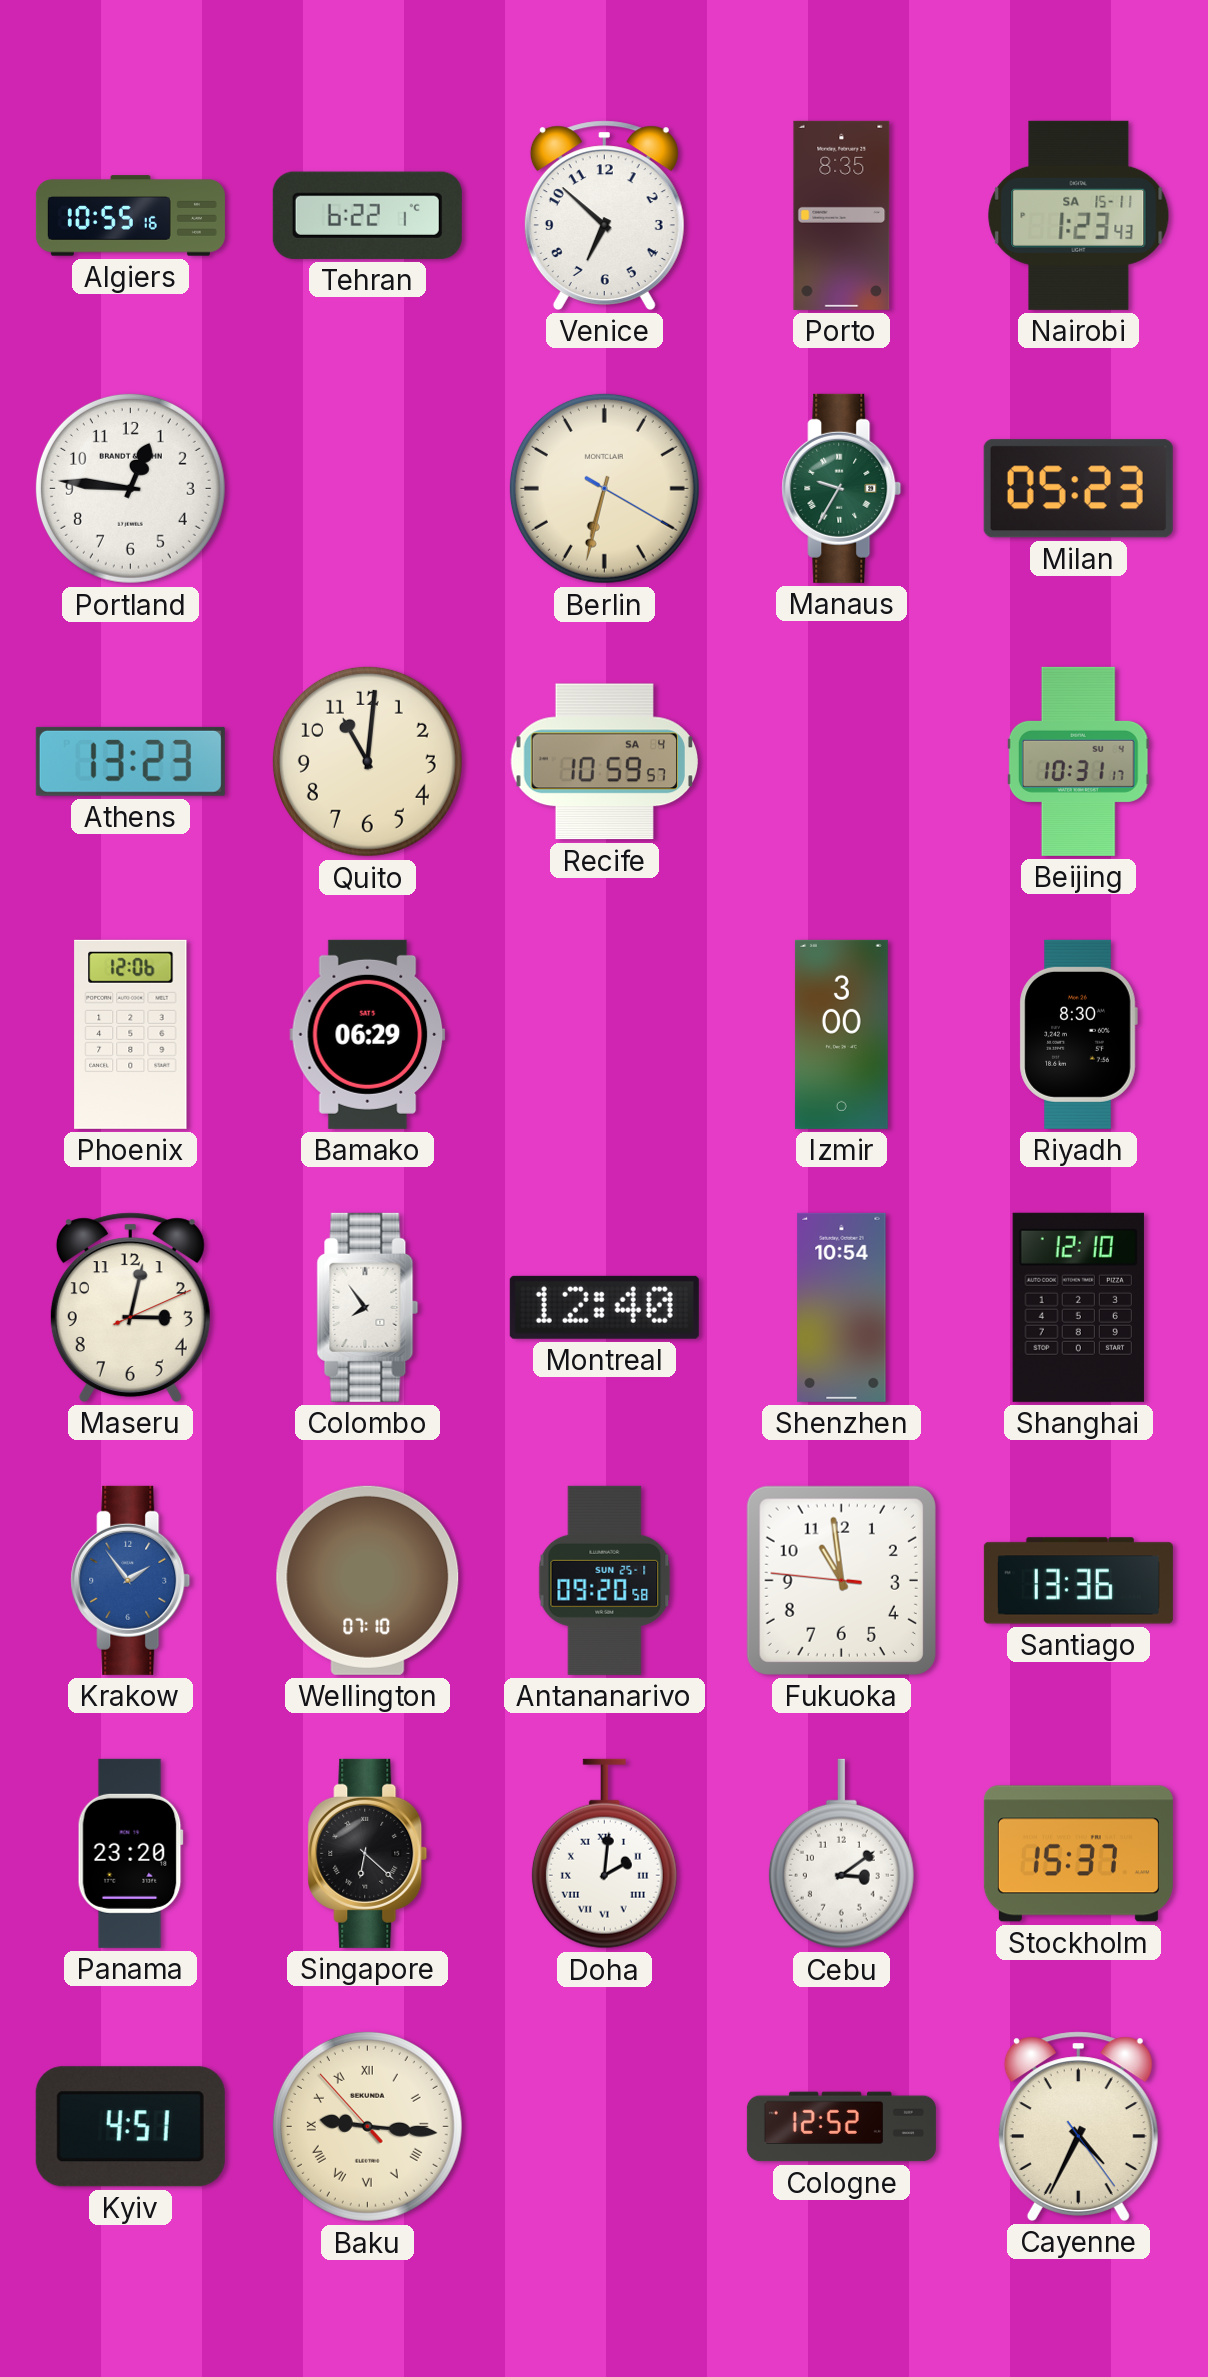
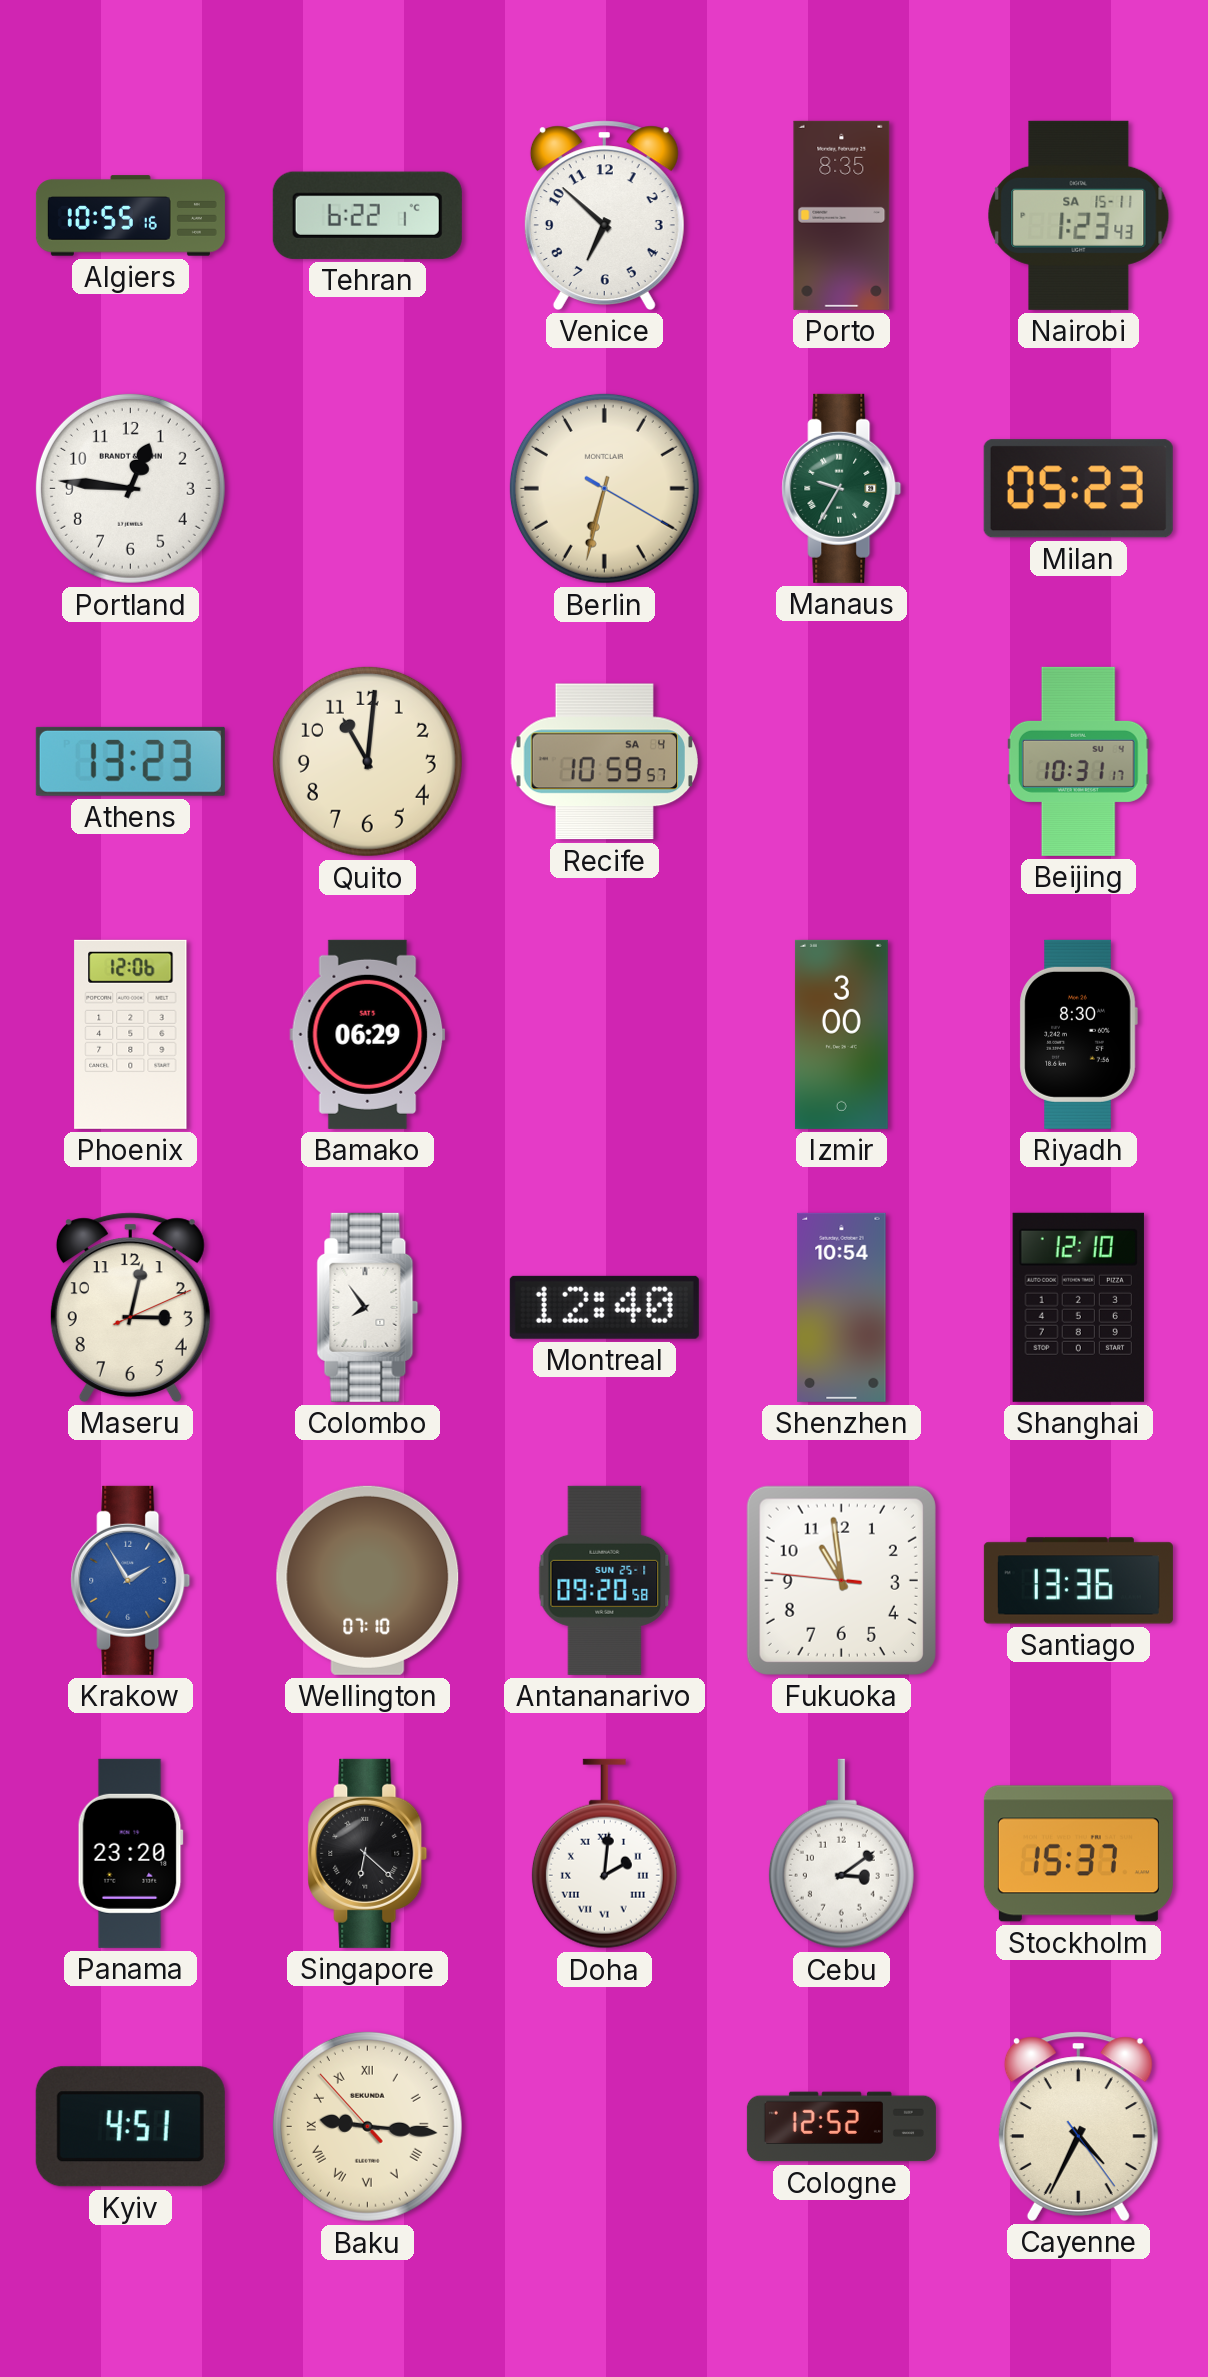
Krakow: 1:54 -> 1:55 (131, 1580)
